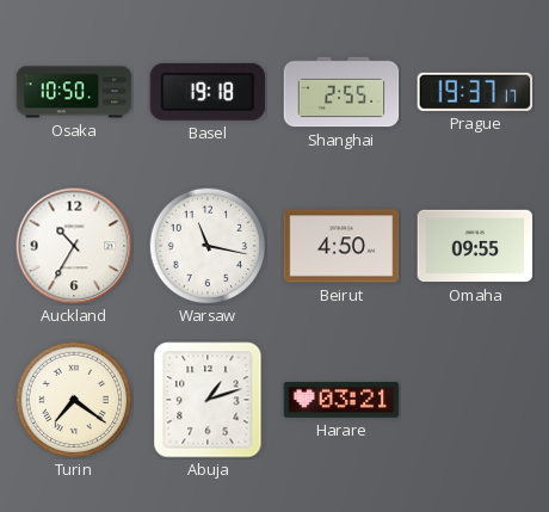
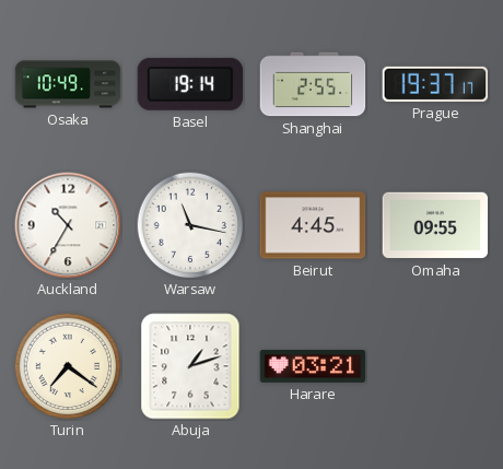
Osaka: 10:50 -> 10:49 (68, 84)
Basel: 19:18 -> 19:14 (190, 84)
Beirut: 4:50 -> 4:45 (313, 225)
